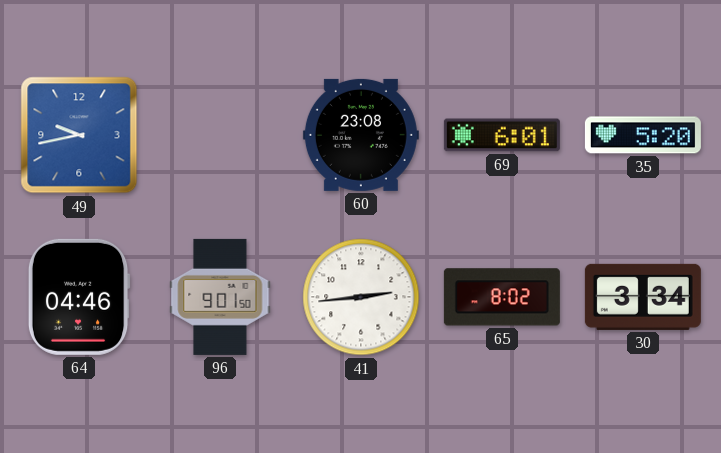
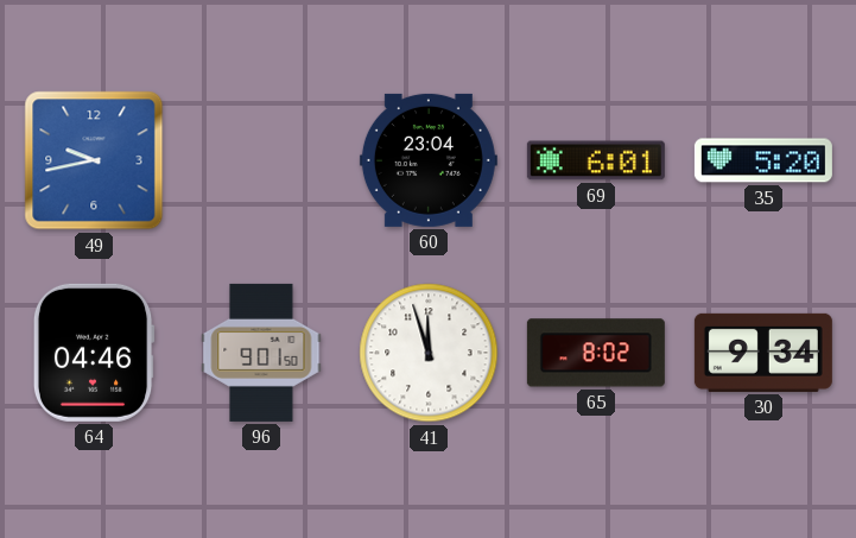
60: 23:08 -> 23:04 (429, 160)
41: 2:44 -> 11:57 (429, 353)
30: 3:34 -> 9:34 (763, 353)
